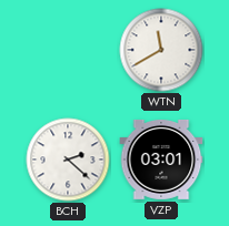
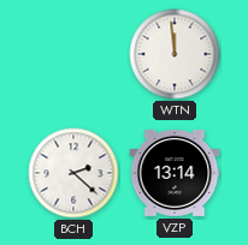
WTN: 11:40 -> 11:59 (175, 54)
VZP: 03:01 -> 13:14 (175, 173)
